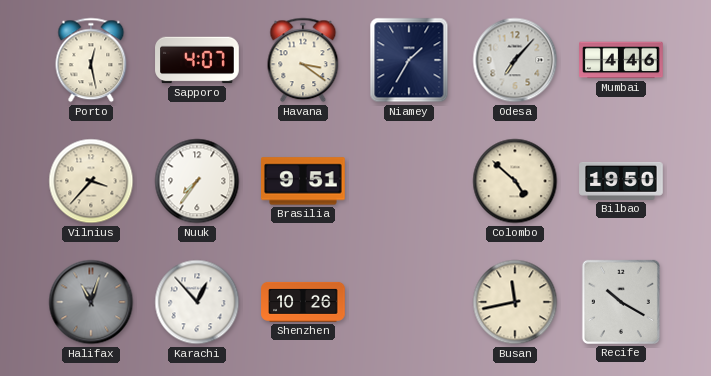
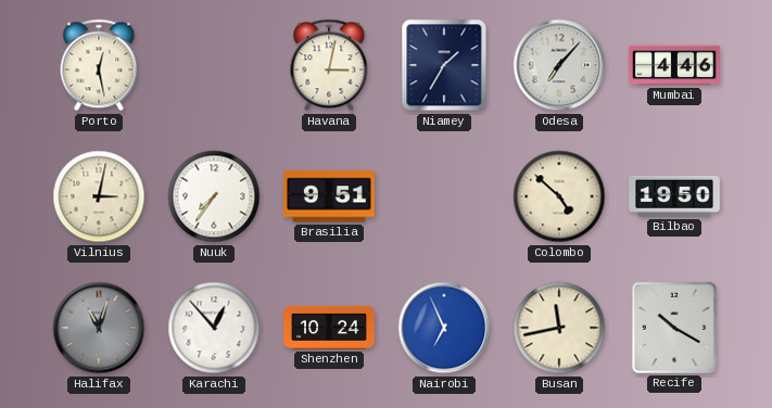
Sapporo: 4:07 -> none (197, 60)
Havana: 3:21 -> 3:02 (329, 65)
Vilnius: 3:37 -> 3:02 (99, 196)
Shenzhen: 10:26 -> 10:24 (329, 328)
Nairobi: none -> 6:56 (444, 328)
